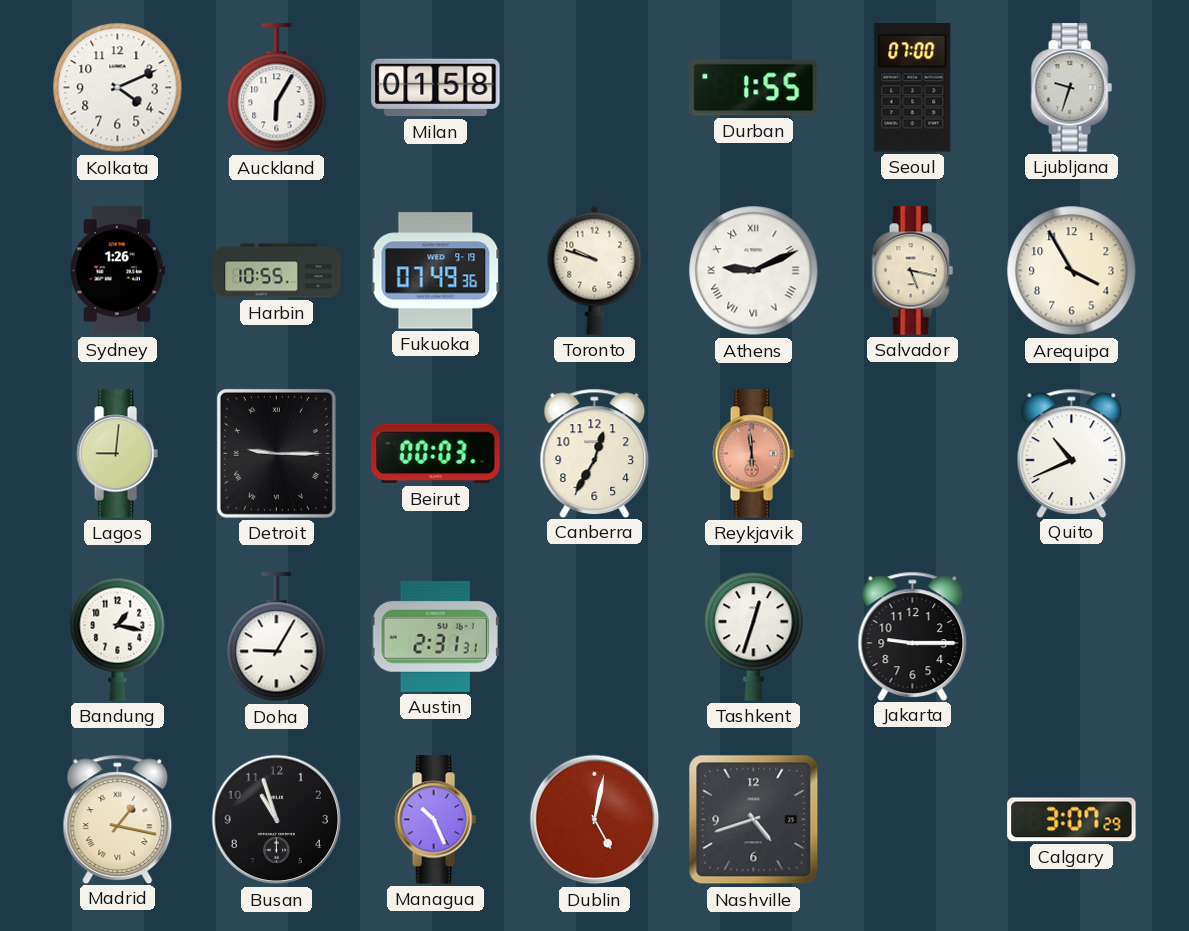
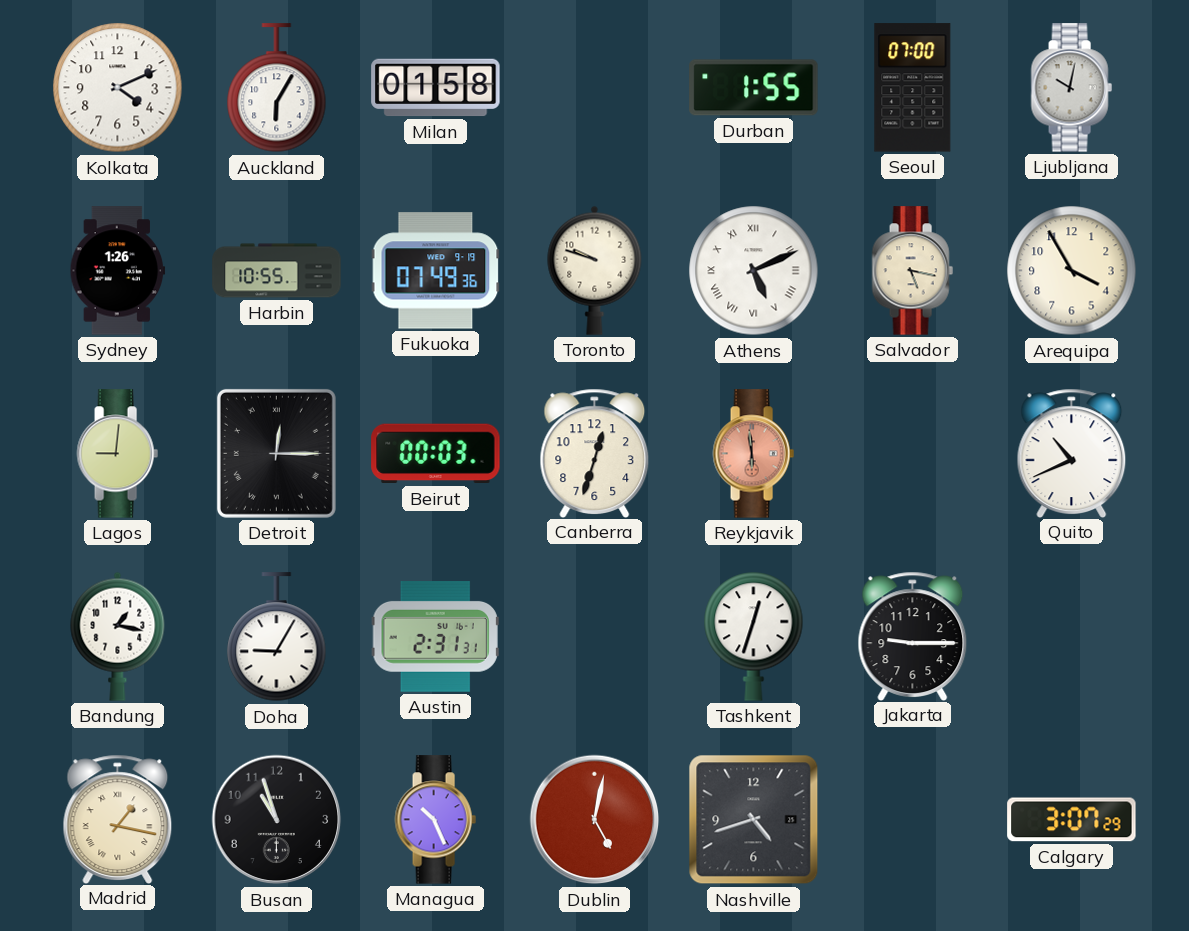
Ljubljana: 9:33 -> 10:02 (1071, 88)
Athens: 9:11 -> 5:11 (754, 271)
Detroit: 9:15 -> 12:15 (276, 453)
Canberra: 12:35 -> 12:33 (595, 453)
